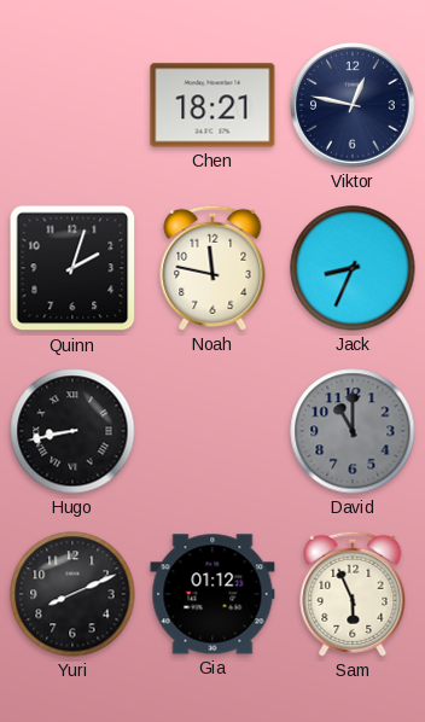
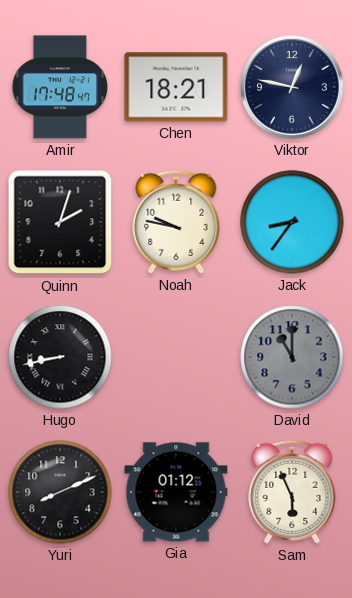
Amir: none -> 17:48 (59, 87)
Noah: 11:47 -> 9:47 (176, 222)
Jack: 8:34 -> 8:36 (292, 222)
